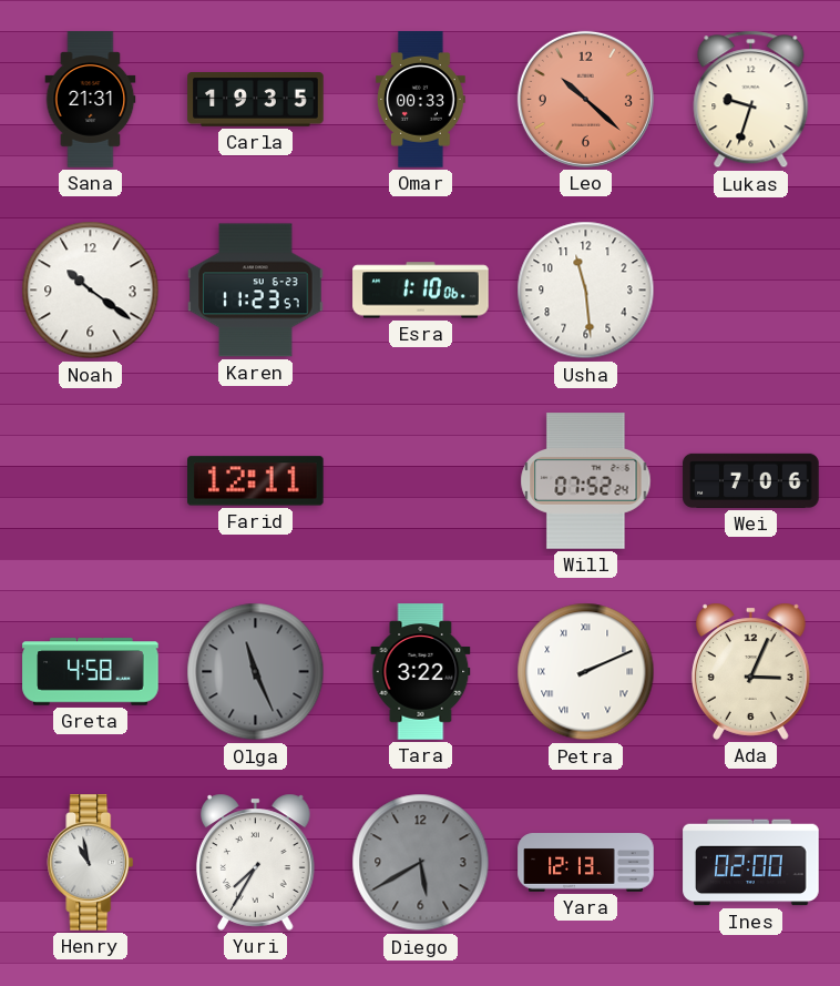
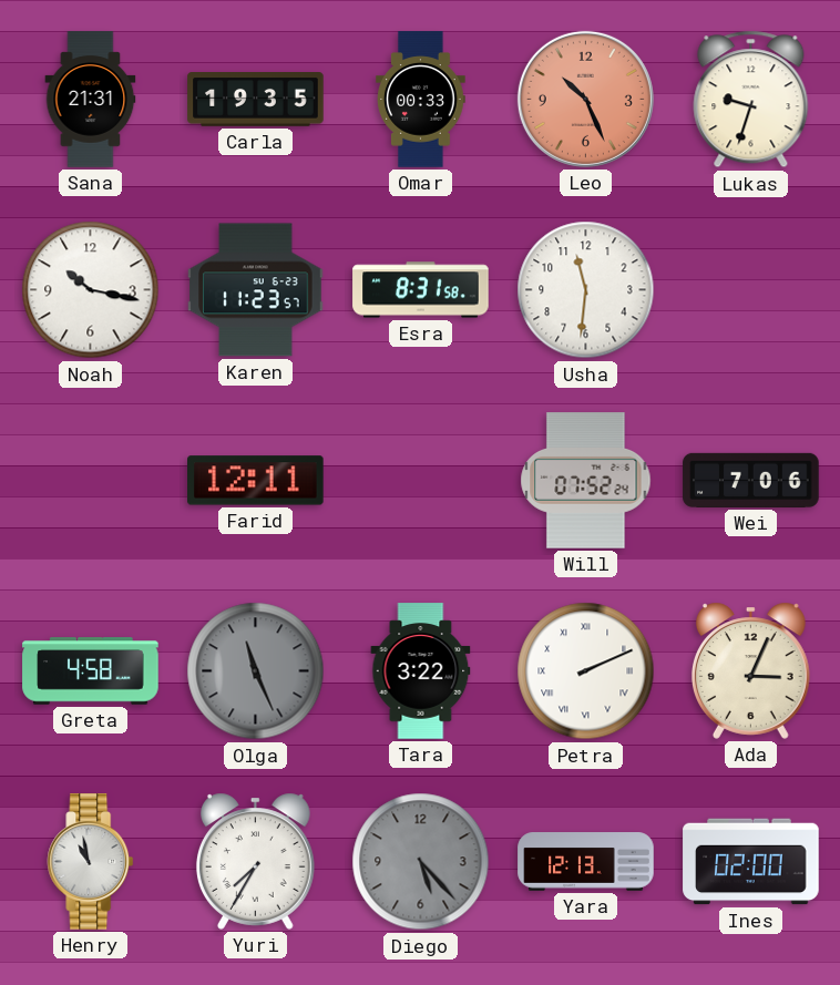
Leo: 10:22 -> 10:26 (585, 99)
Noah: 10:21 -> 10:17 (91, 290)
Esra: 1:10 -> 8:31 (421, 290)
Usha: 11:29 -> 11:31 (586, 290)
Diego: 5:40 -> 5:23 (421, 862)
